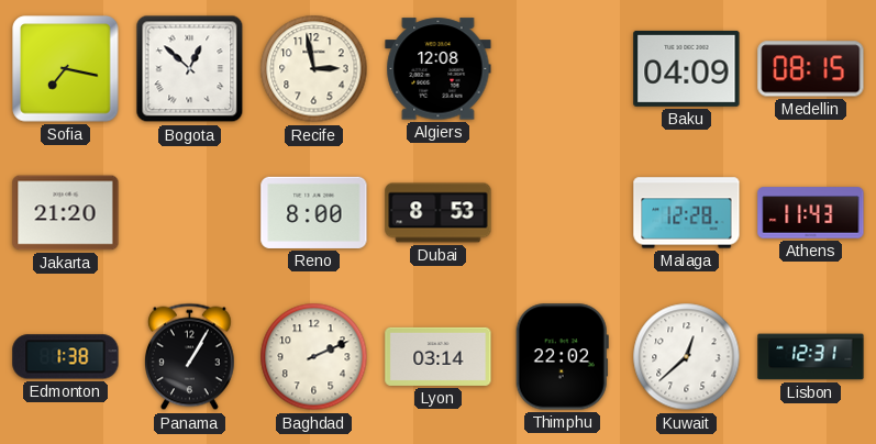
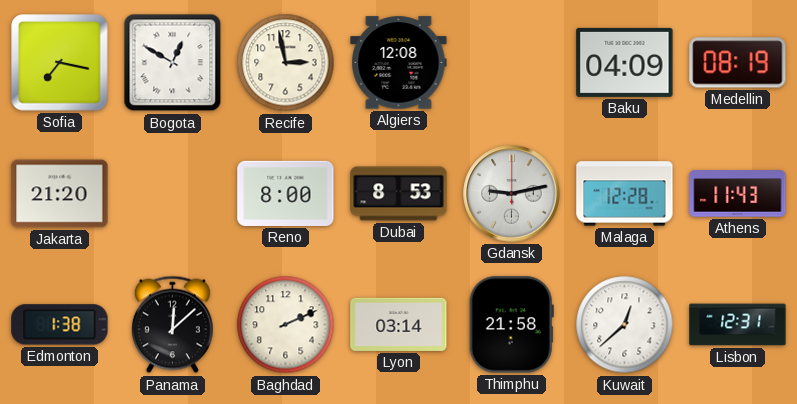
Bogota: 12:52 -> 12:50 (173, 63)
Medellin: 08:15 -> 08:19 (738, 63)
Gdansk: none -> 9:13 (512, 194)
Panama: 1:05 -> 12:08 (172, 325)
Thimphu: 22:02 -> 21:58 (511, 325)
